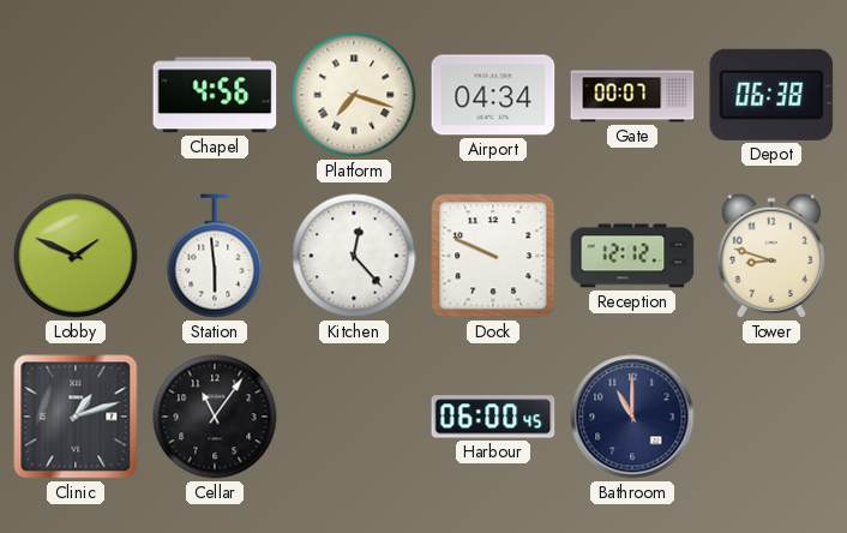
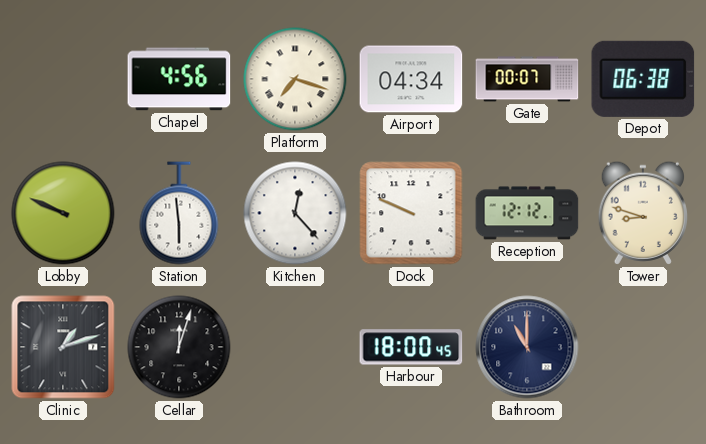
Lobby: 1:49 -> 9:49 (63, 213)
Cellar: 11:06 -> 12:03 (179, 347)
Harbour: 06:00 -> 18:00 (411, 347)
